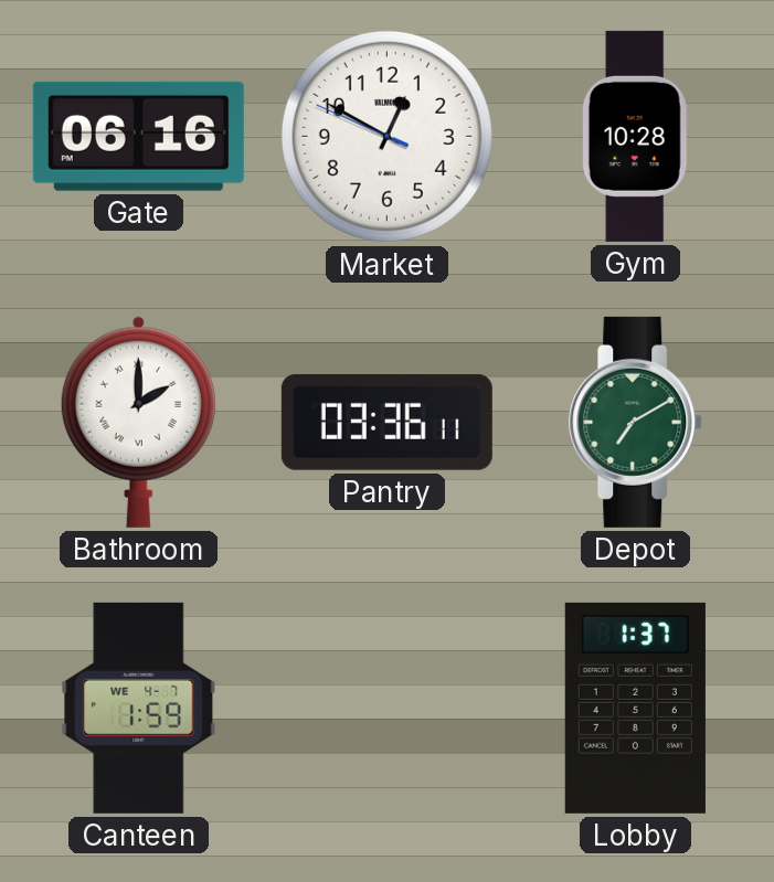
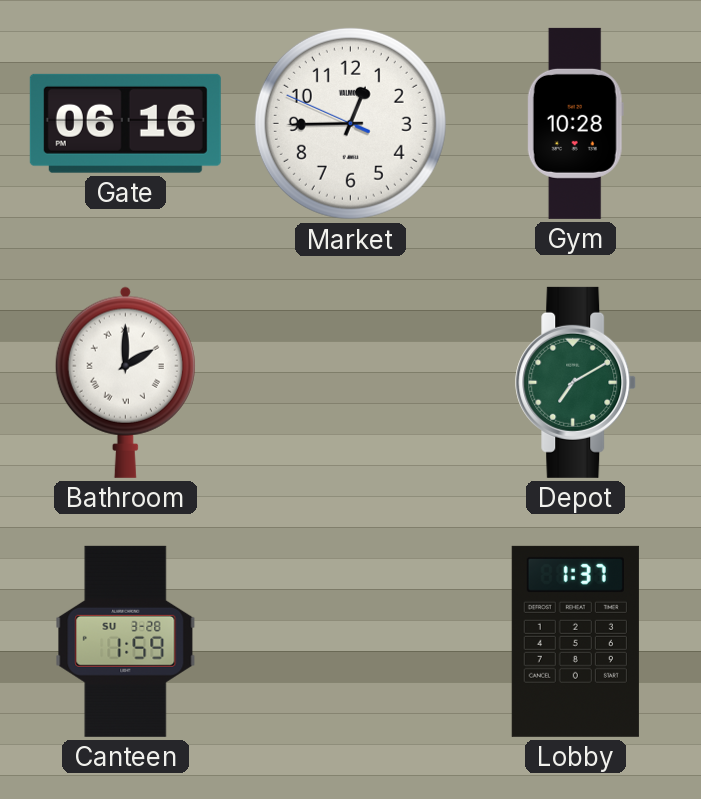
Market: 12:49 -> 12:44 (350, 123)
Pantry: 03:36 -> none (386, 422)
Canteen date: WE 4-7 -> SU 3-28 (126, 641)
